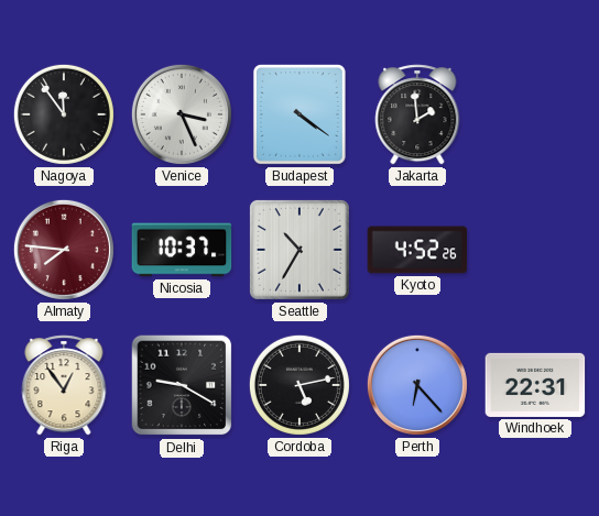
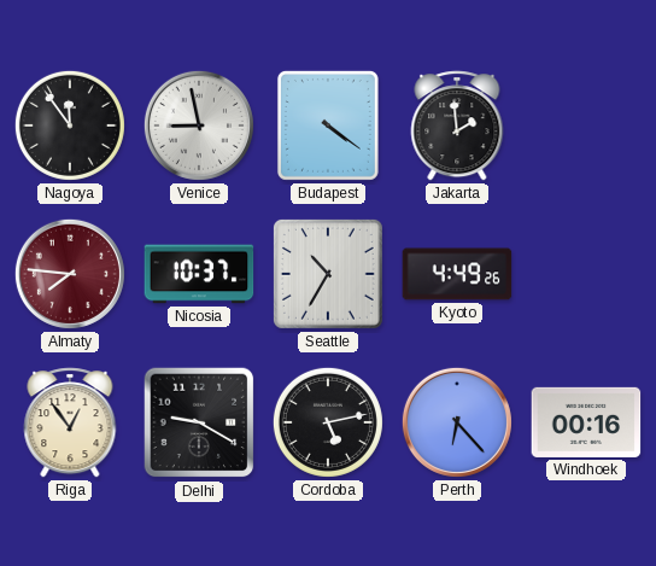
Venice: 3:26 -> 8:58 (199, 126)
Kyoto: 4:52 -> 4:49 (457, 274)
Windhoek: 22:31 -> 00:16 (586, 422)
